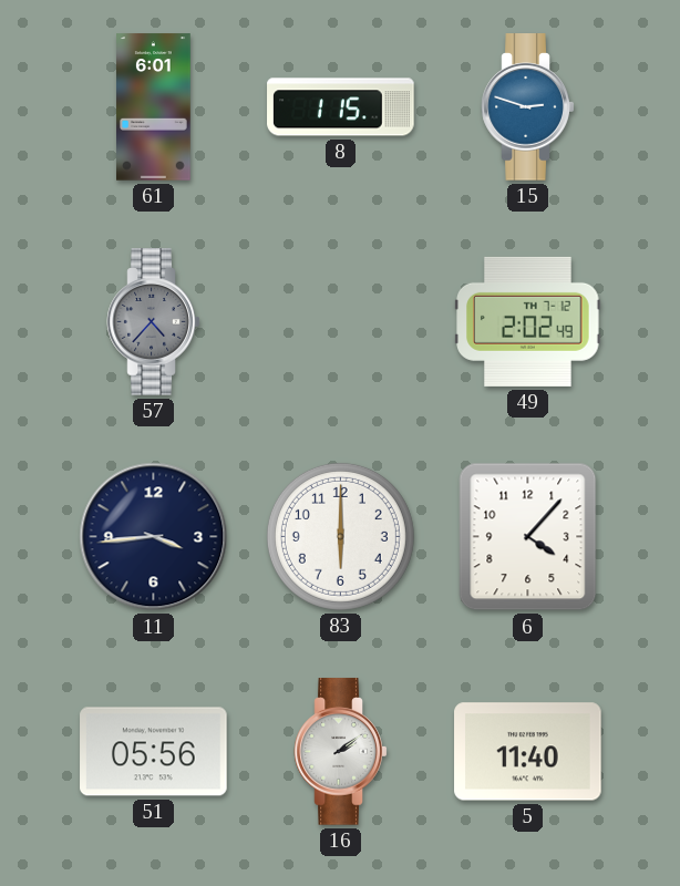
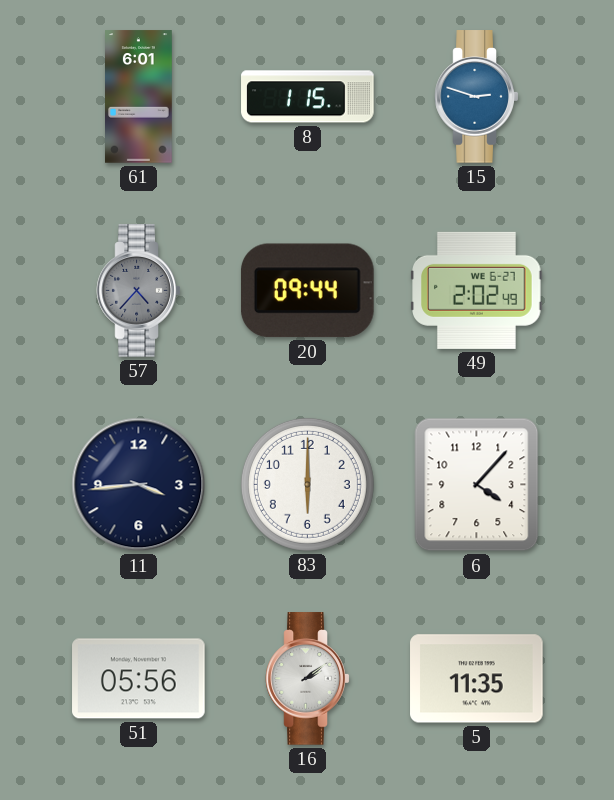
20: none -> 09:44 (307, 291)
49 date: TH 7-12 -> WE 6-27 (477, 290)
5: 11:40 -> 11:35 (477, 679)
